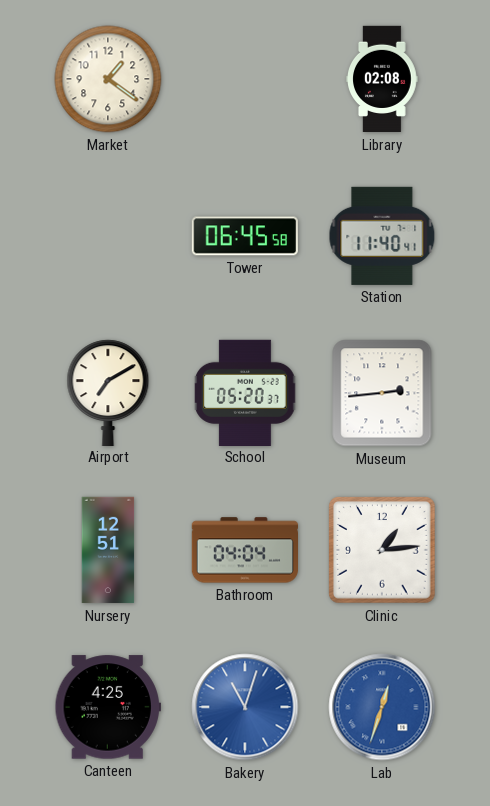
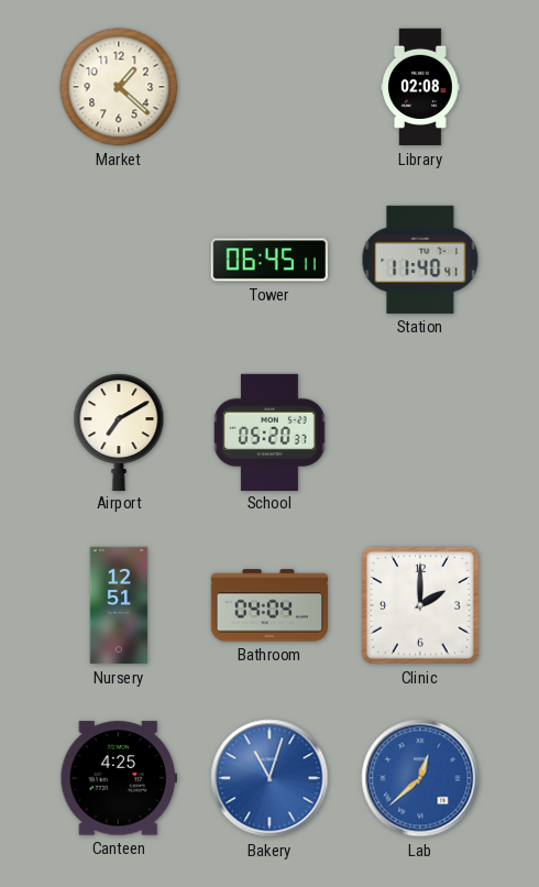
Market: 1:21 -> 1:22 (119, 87)
Tower: 06:45:58 -> 06:45:11 (269, 260)
Museum: 2:44 -> none (382, 393)
Clinic: 1:14 -> 2:00 (421, 606)
Lab: 12:33 -> 12:38 (420, 778)
